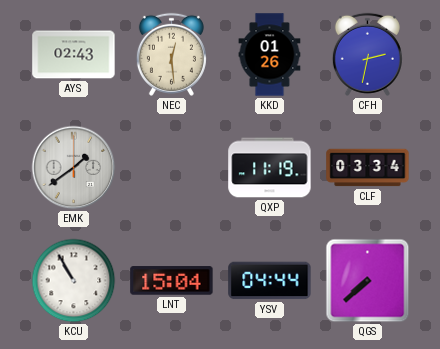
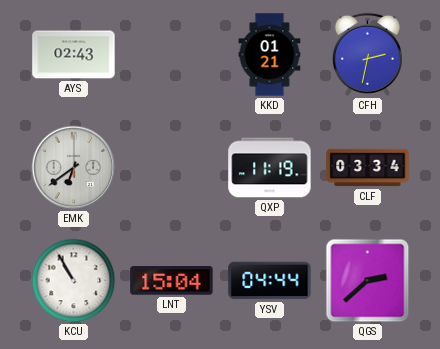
NEC: 12:29 -> none (171, 54)
KKD: 01:26 -> 01:21 (270, 55)
EMK: 1:39 -> 6:39 (74, 168)
QGS: 7:38 -> 2:38 (368, 281)
